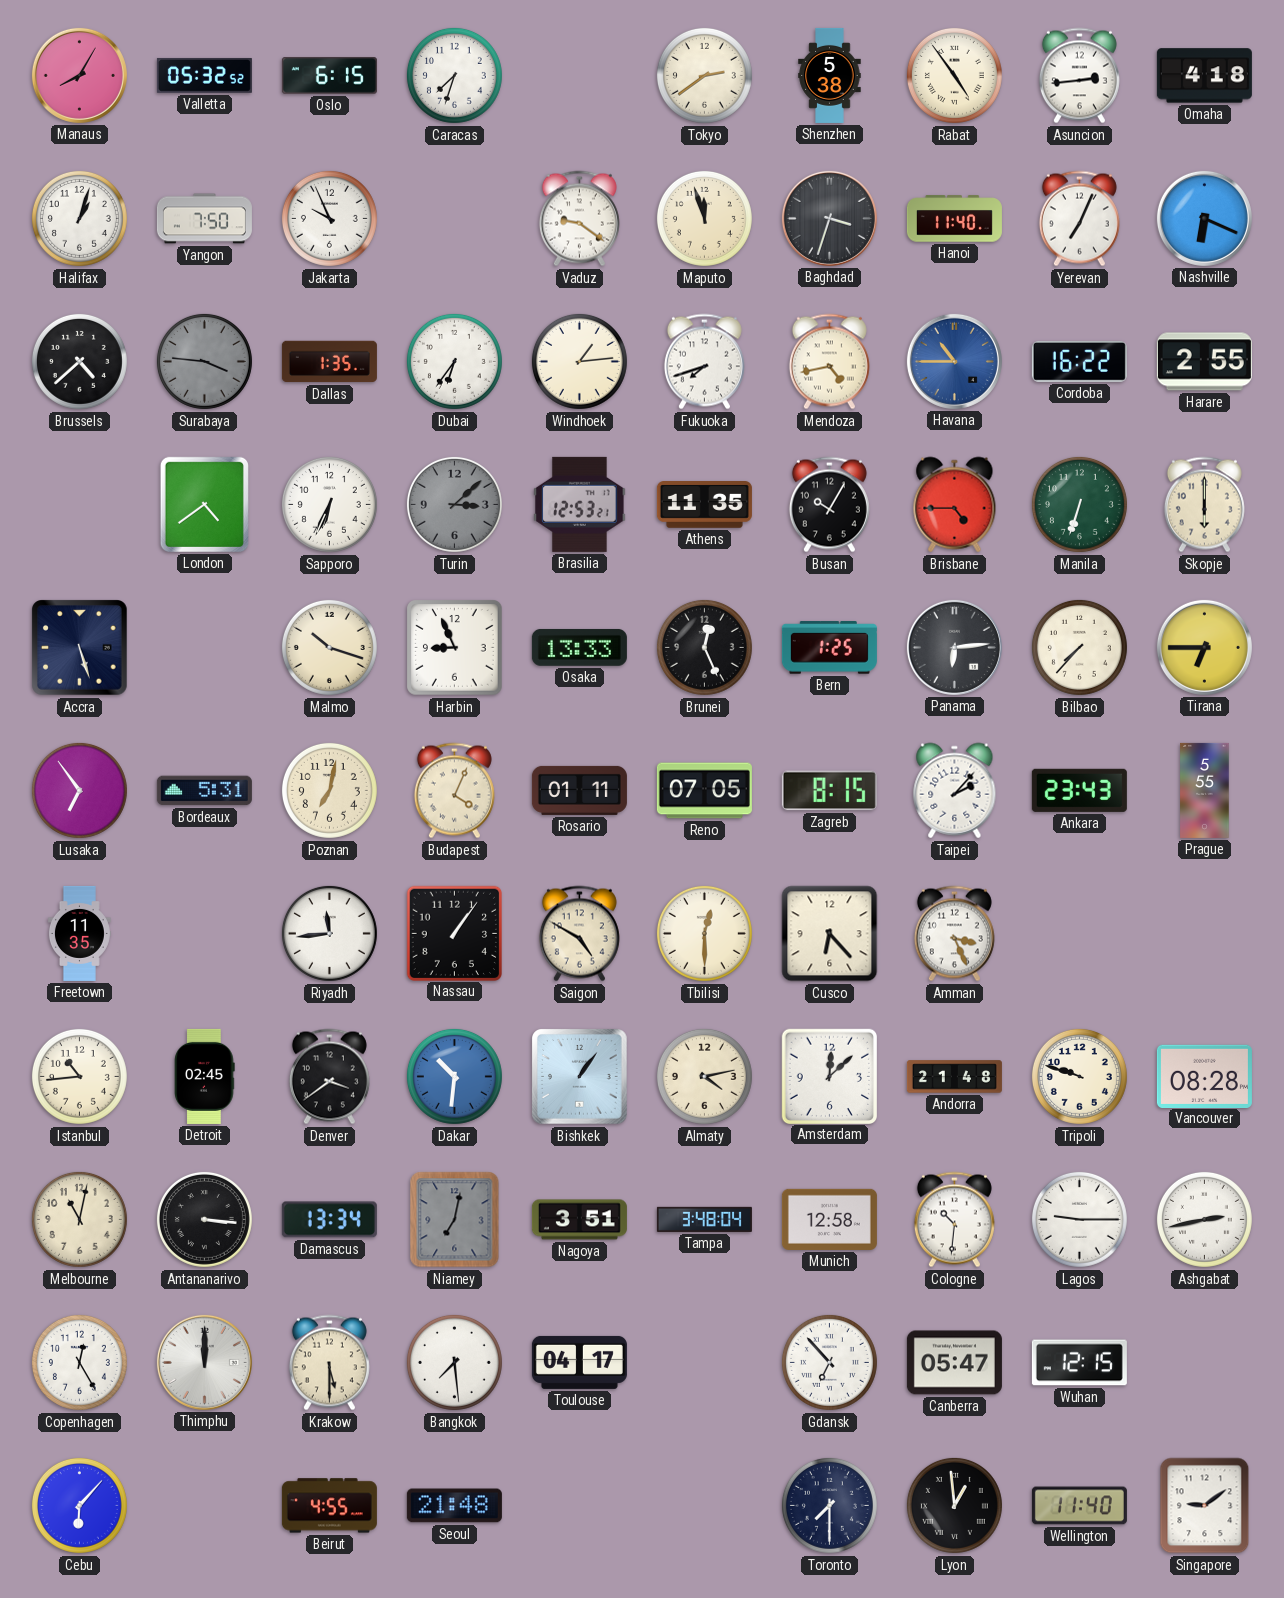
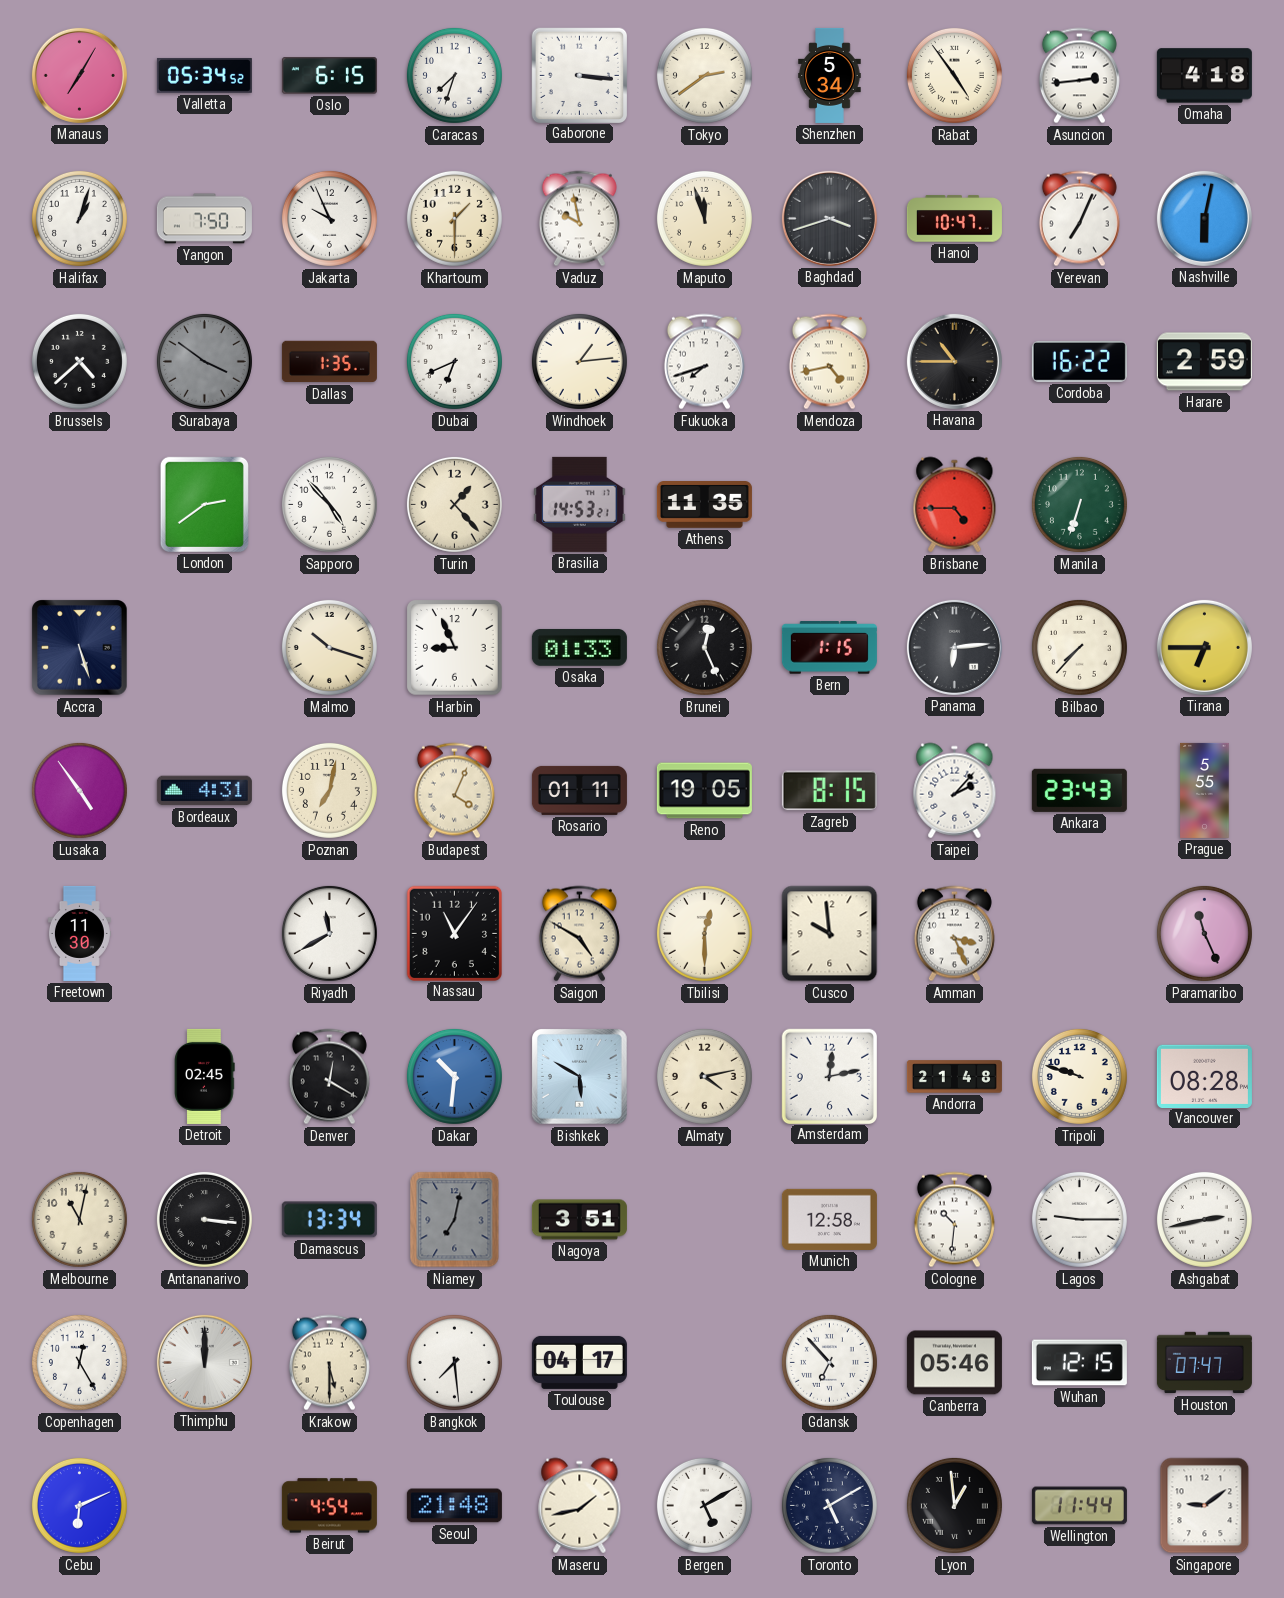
Manaus: 8:05 -> 7:05 (79, 75)
Valletta: 05:32 -> 05:34 (204, 75)
Gaborone: none -> 3:16 (579, 75)
Shenzhen: 5:38 -> 5:34 (830, 75)
Khartoum: none -> 1:30 (454, 218)
Vaduz: 9:21 -> 9:58 (579, 219)
Baghdad: 3:33 -> 3:42 (829, 218)
Hanoi: 11:40 -> 10:47 (954, 219)
Nashville: 6:19 -> 6:02 (1204, 218)
Surabaya: 3:46 -> 3:51 (204, 361)
Dubai: 6:36 -> 6:41 (454, 361)
Havana dial: blue -> black (954, 361)
Harare: 2:55 -> 2:59 (1204, 362)
London: 4:39 -> 2:39 (204, 504)
Sapporo: 6:34 -> 4:53 (329, 504)
Turin: 3:08 -> 1:23 (454, 504)
Turin dial: grey -> cream (454, 504)
Brasilia: 12:53 -> 14:53 (580, 504)
Busan: 10:05 -> none (829, 505)
Skopje: 6:00 -> none (1204, 505)
Osaka: 13:33 -> 01:33 (579, 647)
Bern: 1:25 -> 1:15 (829, 648)
Lusaka: 6:54 -> 4:54 (79, 790)
Bordeaux: 5:31 -> 4:31 (204, 791)
Reno: 07:05 -> 19:05 (704, 791)
Freetown: 11:35 -> 11:30 (79, 933)
Riyadh: 11:44 -> 11:40 (329, 933)
Nassau: 1:06 -> 11:06 (454, 933)
Cusco: 6:23 -> 9:59 (830, 934)
Paramaribo: none -> 11:26 (1204, 933)
Istanbul: 10:44 -> none (79, 1076)
Denver: 3:39 -> 12:20 (329, 1077)
Bishkek: 1:06 -> 5:50 (580, 1077)
Amsterdam: 12:08 -> 12:13 (829, 1076)
Tampa: 3:48 -> none (704, 1219)
Canberra: 05:47 -> 05:46 (954, 1363)
Houston: none -> 07:47 (1204, 1363)
Cebu: 6:07 -> 6:11 (79, 1505)
Beirut: 4:55 -> 4:54 (329, 1506)
Maseru: none -> 1:43 (580, 1506)
Bergen: none -> 5:10 (704, 1505)
Toronto: 7:30 -> 5:10 (829, 1505)
Wellington: 11:40 -> 11:44 (1079, 1506)
